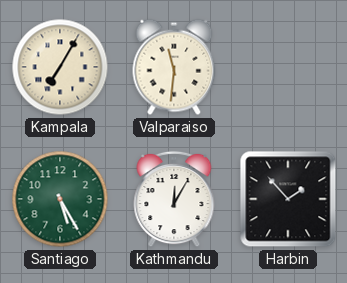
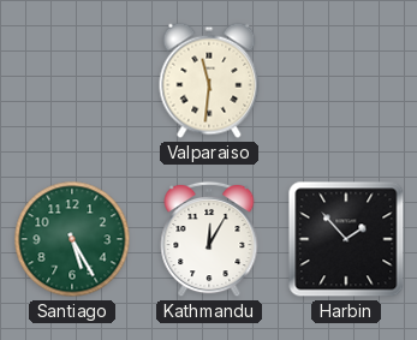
Kampala: 7:05 -> none (60, 67)
